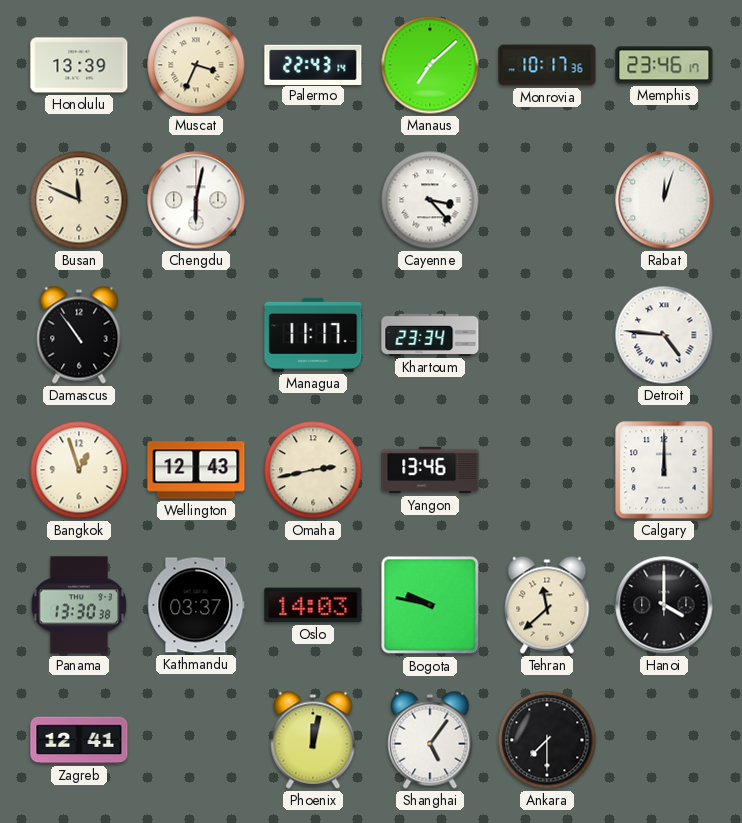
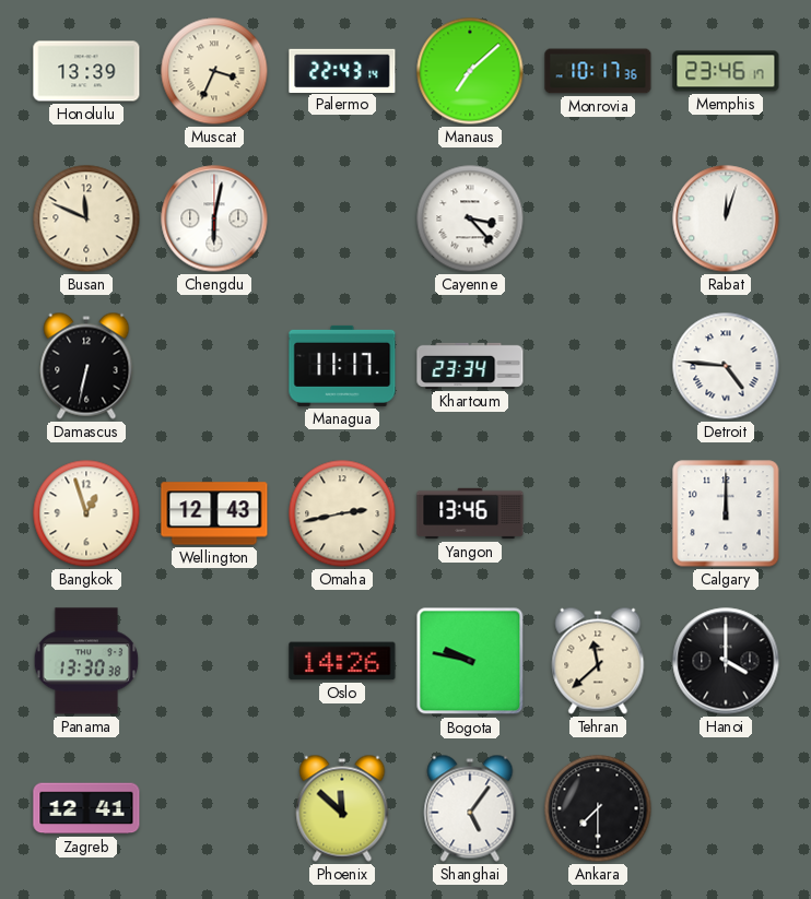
Damascus: 10:54 -> 6:32 (86, 366)
Kathmandu: 03:37 -> none (196, 605)
Oslo: 14:03 -> 14:26 (342, 661)
Phoenix: 12:02 -> 11:52 (342, 808)
